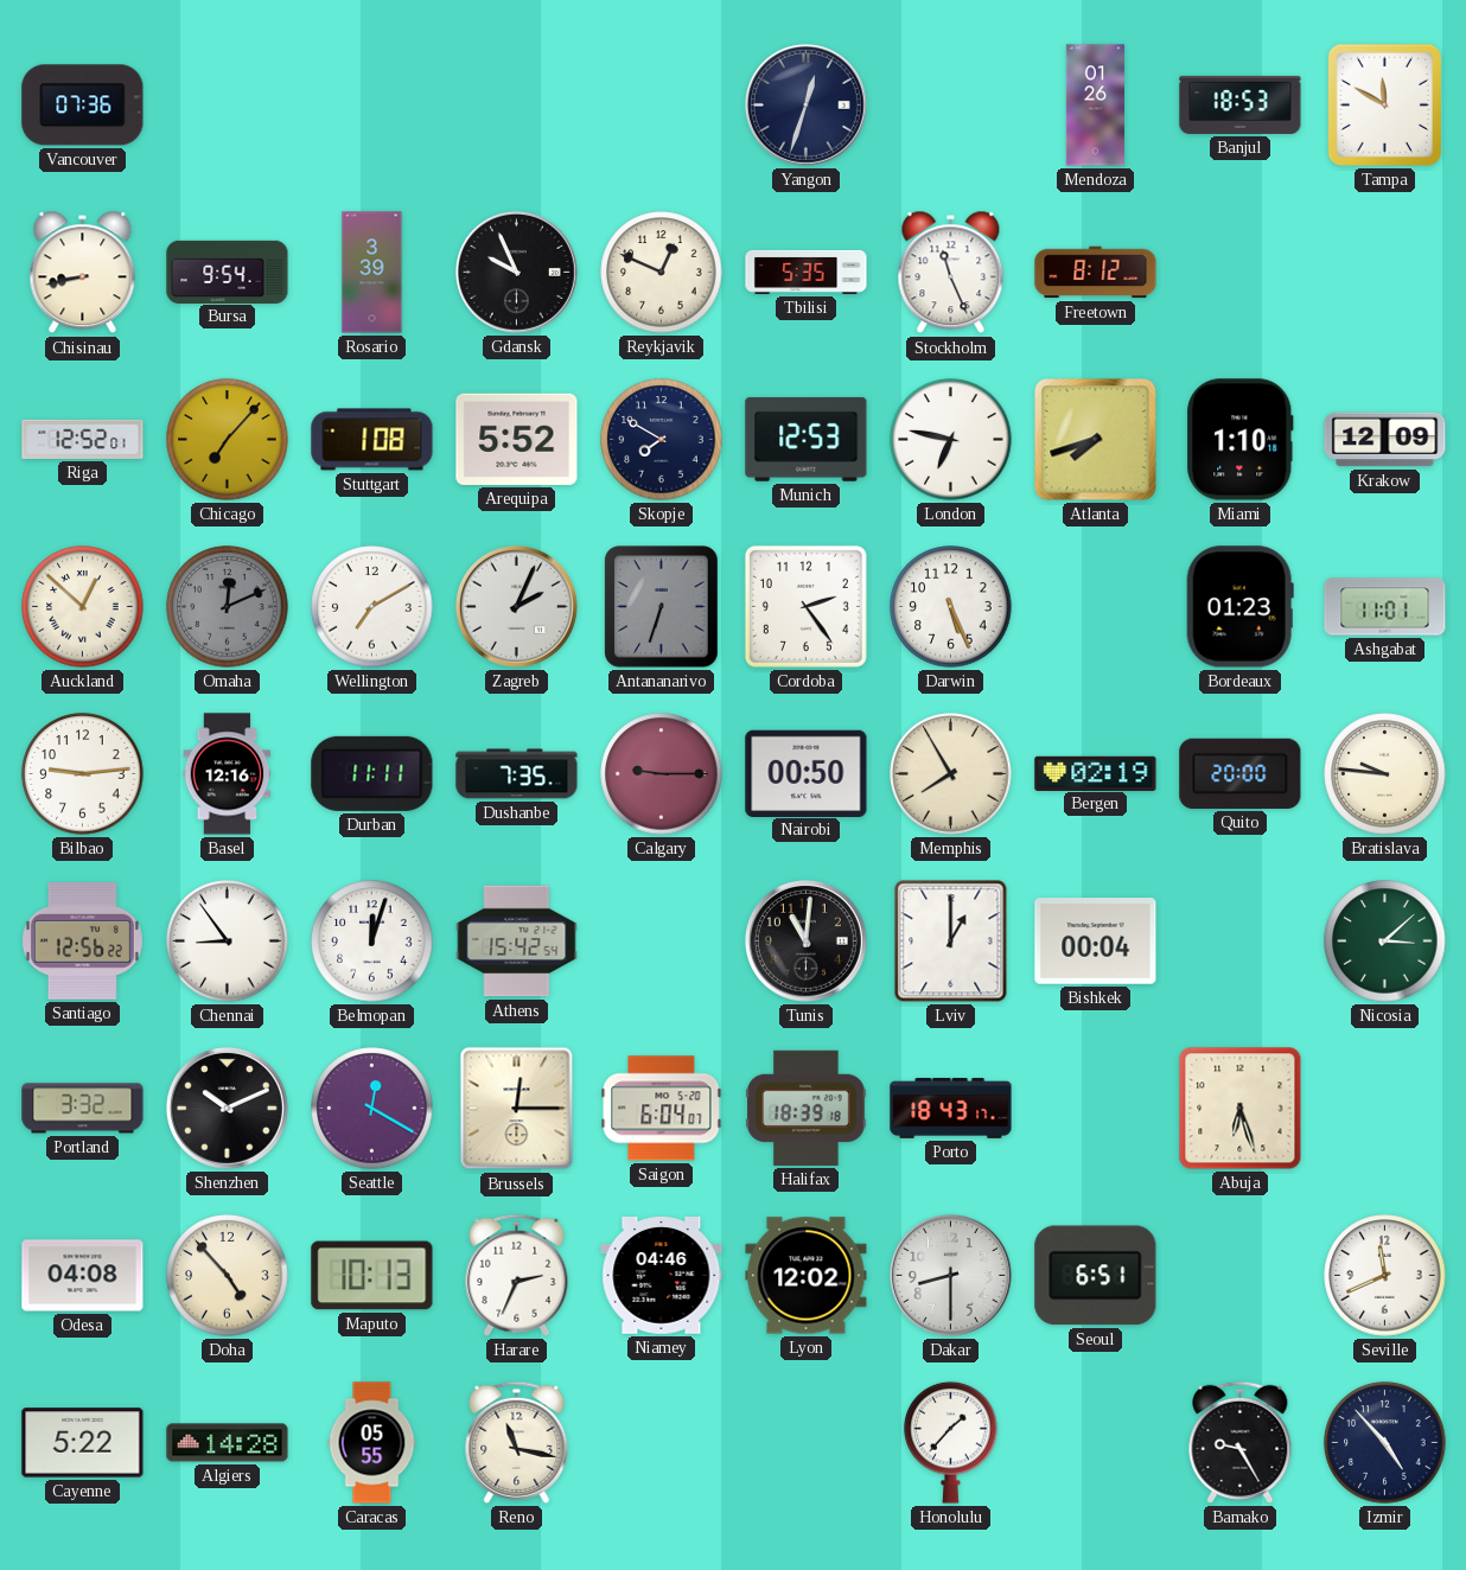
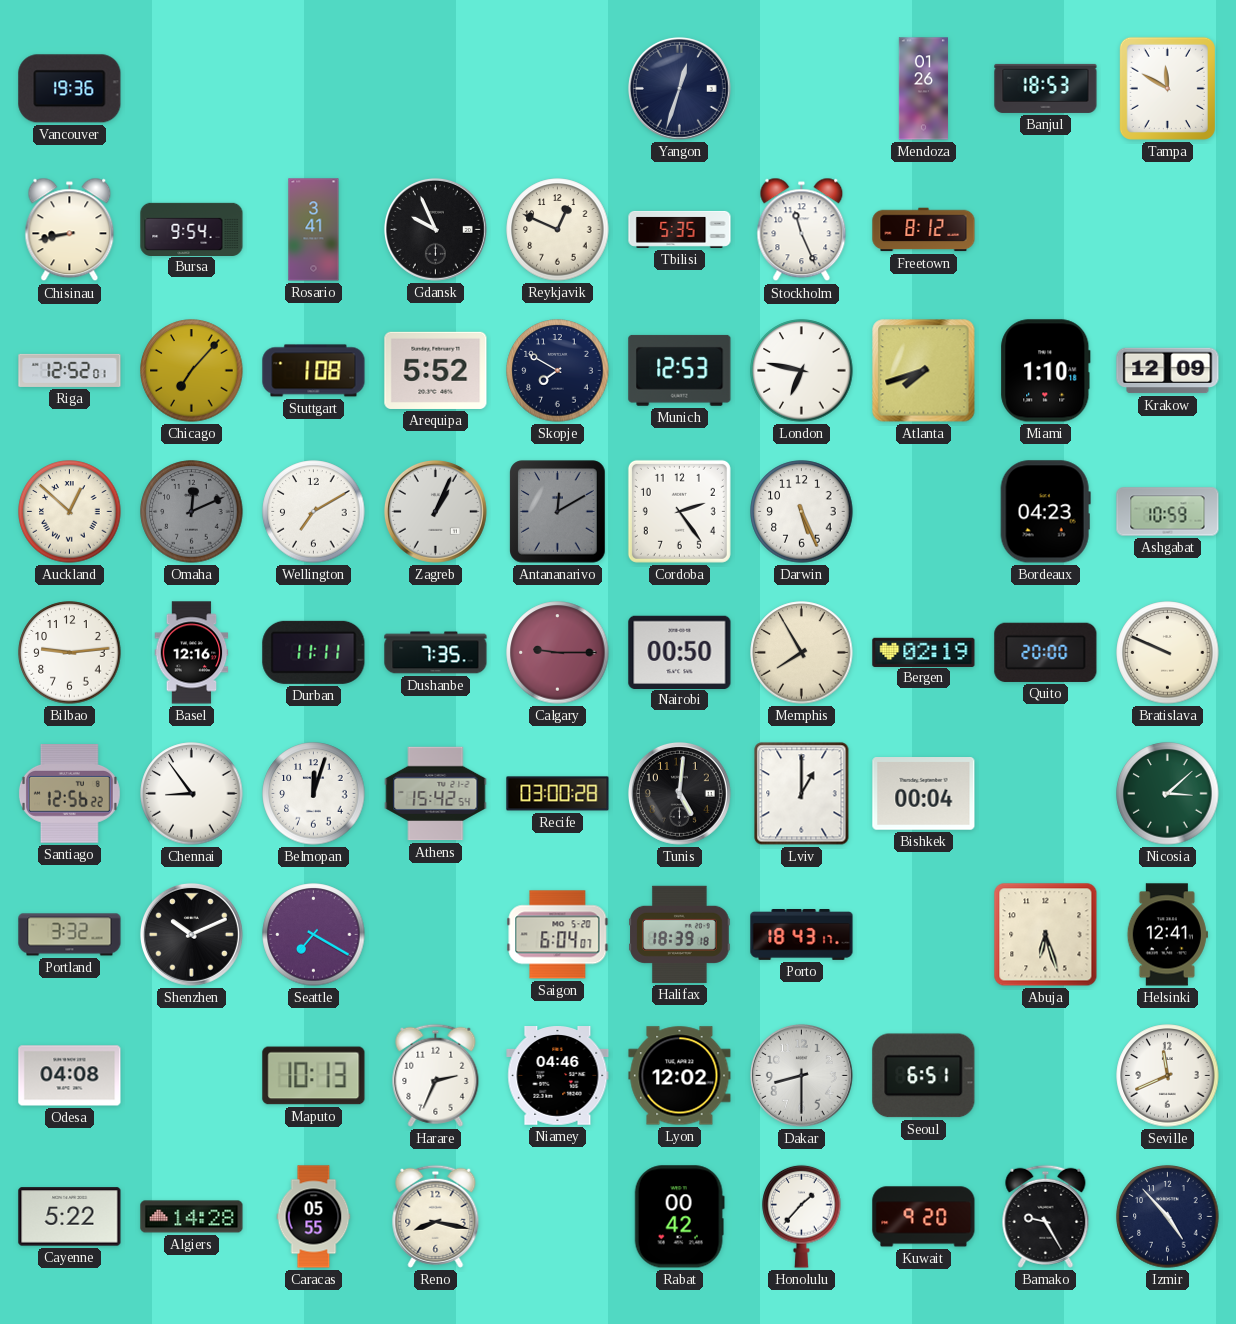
Vancouver: 07:36 -> 19:36 (70, 89)
Rosario: 3:39 -> 3:41 (314, 230)
Zagreb: 2:04 -> 1:04 (435, 511)
Antananarivo: 6:33 -> 12:10 (558, 512)
Bordeaux: 01:23 -> 04:23 (1045, 512)
Ashgabat: 11:01 -> 10:59 (1168, 512)
Bratislava: 9:46 -> 9:49 (1168, 653)
Recife: none -> 03:00 (558, 794)
Tunis: 11:01 -> 5:01 (679, 793)
Seattle: 12:20 -> 7:20 (314, 935)
Brussels: 12:15 -> none (517, 1109)
Helsinki: none -> 12:41 (1167, 935)
Doha: 4:53 -> none (228, 1276)
Reno: 11:17 -> 8:17 (436, 1216)
Rabat: none -> 00:42 (679, 1217)
Kuwait: none -> 9:20 (924, 1217)
